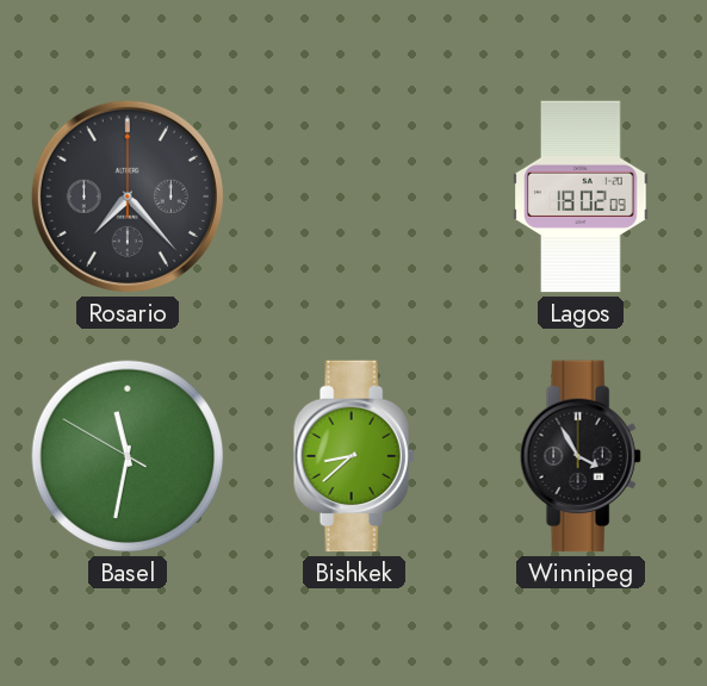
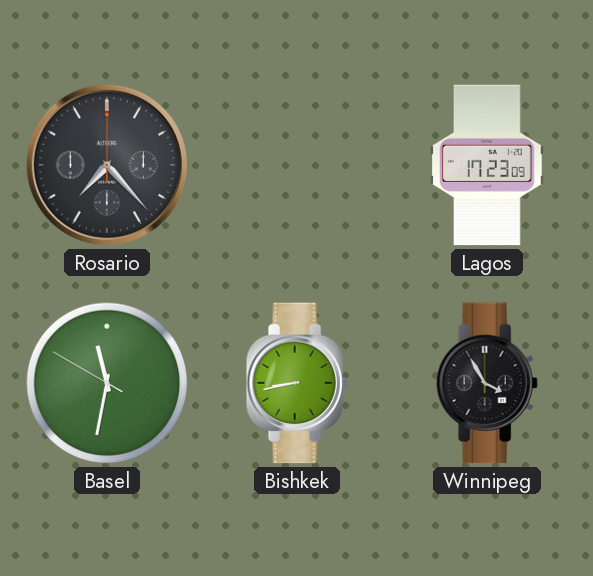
Lagos: 18:02 -> 17:23 (487, 165)
Bishkek: 8:38 -> 8:43 (297, 383)
